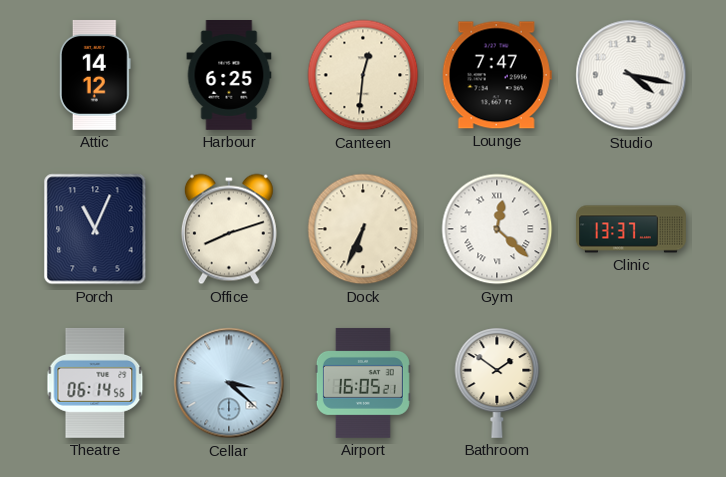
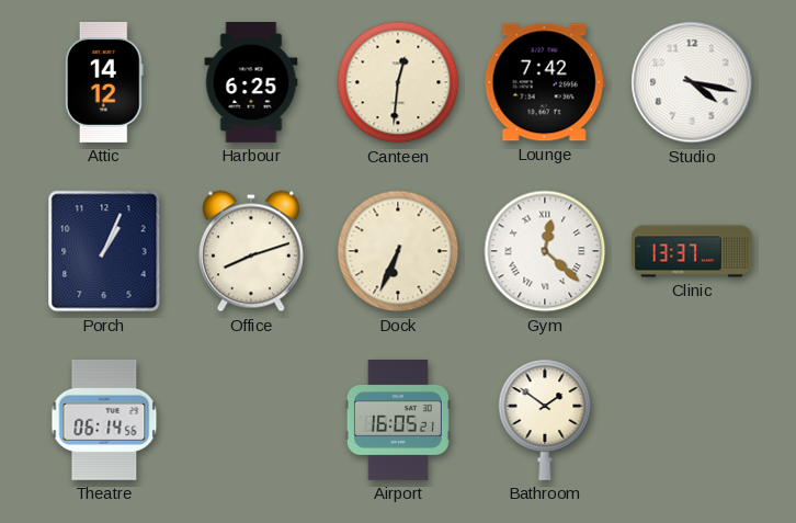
Lounge: 7:47 -> 7:42 (545, 82)
Porch: 11:04 -> 1:04 (104, 251)
Cellar: 3:22 -> none (229, 383)
